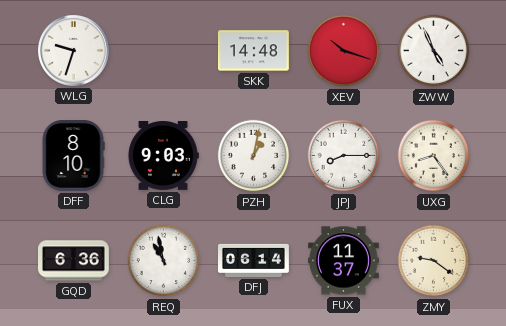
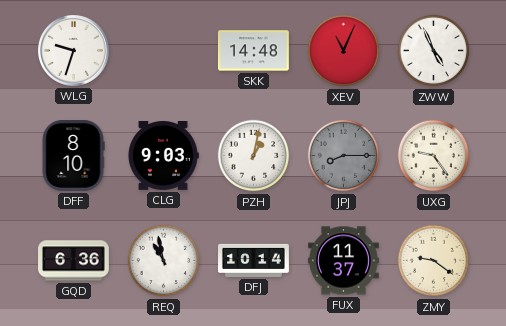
XEV: 10:18 -> 11:04 (344, 51)
JPJ dial: white -> grey (344, 156)
UXG: 8:24 -> 9:24 (434, 156)
DFJ: 06:14 -> 10:14 (254, 260)
